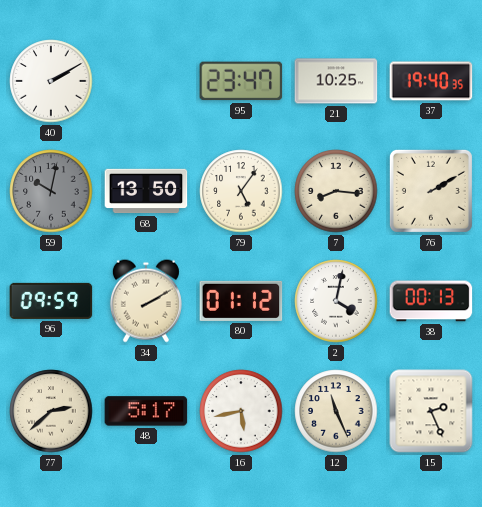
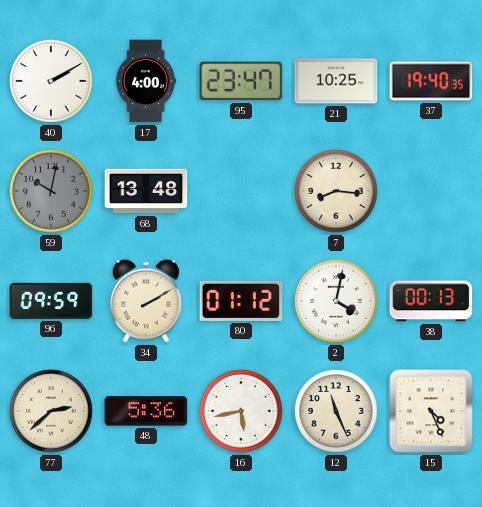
17: none -> 4:00 (145, 81)
68: 13:50 -> 13:48 (146, 191)
79: 5:06 -> none (241, 191)
76: 2:10 -> none (431, 191)
48: 5:17 -> 5:36 (146, 411)
15: 2:26 -> 4:26 (431, 411)
